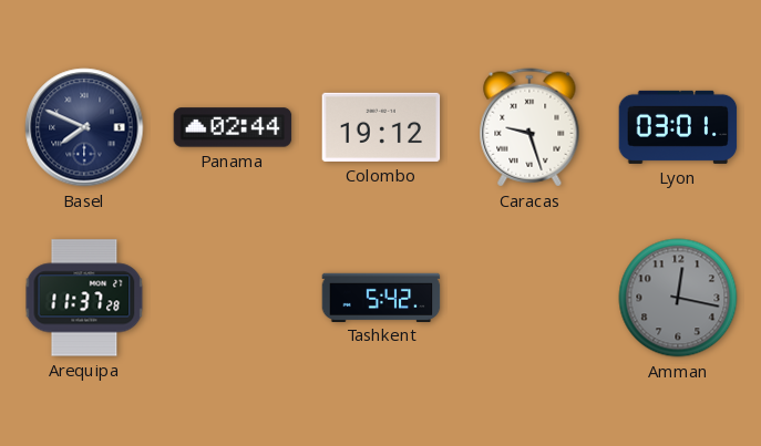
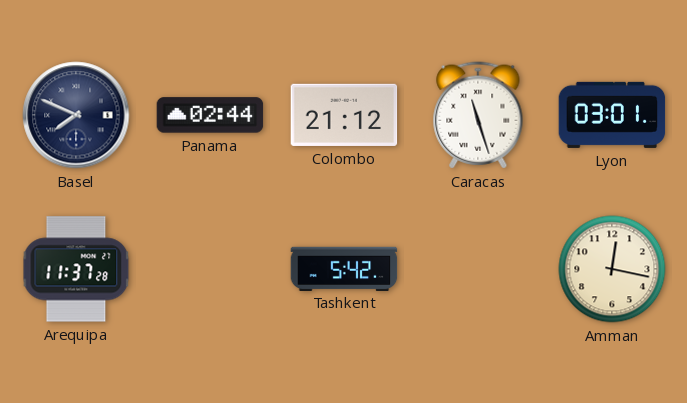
Colombo: 19:12 -> 21:12 (344, 115)
Caracas: 9:27 -> 11:27 (478, 115)
Amman dial: grey -> cream (612, 269)
